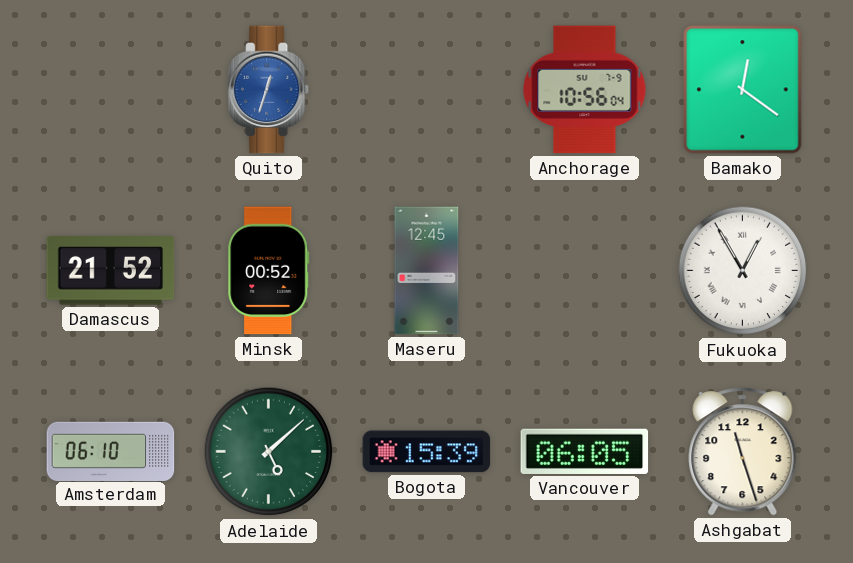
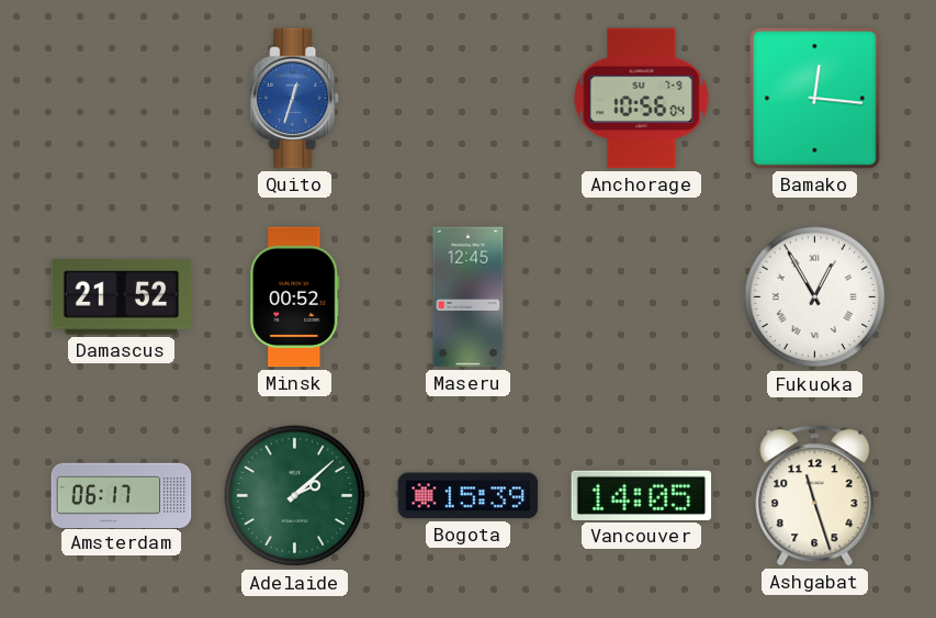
Bamako: 12:21 -> 12:16 (815, 99)
Amsterdam: 06:10 -> 06:17 (122, 495)
Adelaide: 5:08 -> 2:08 (295, 496)
Vancouver: 06:05 -> 14:05 (642, 495)
